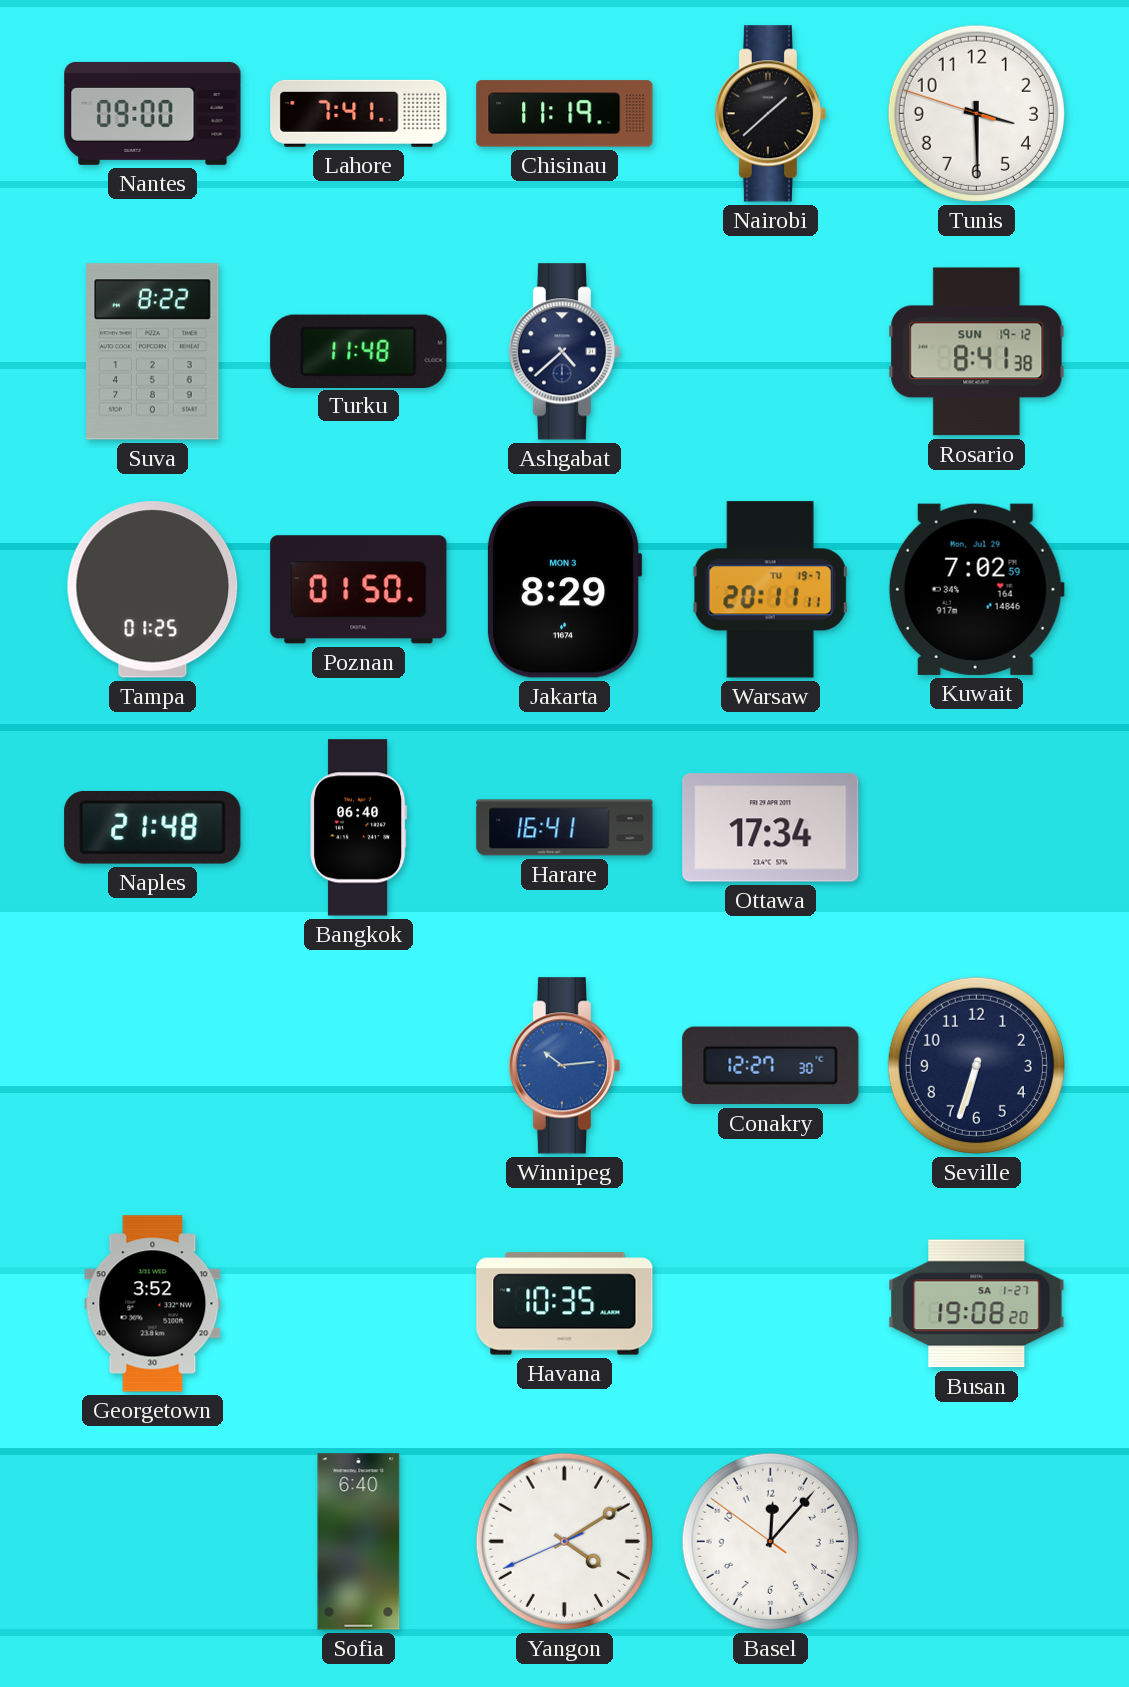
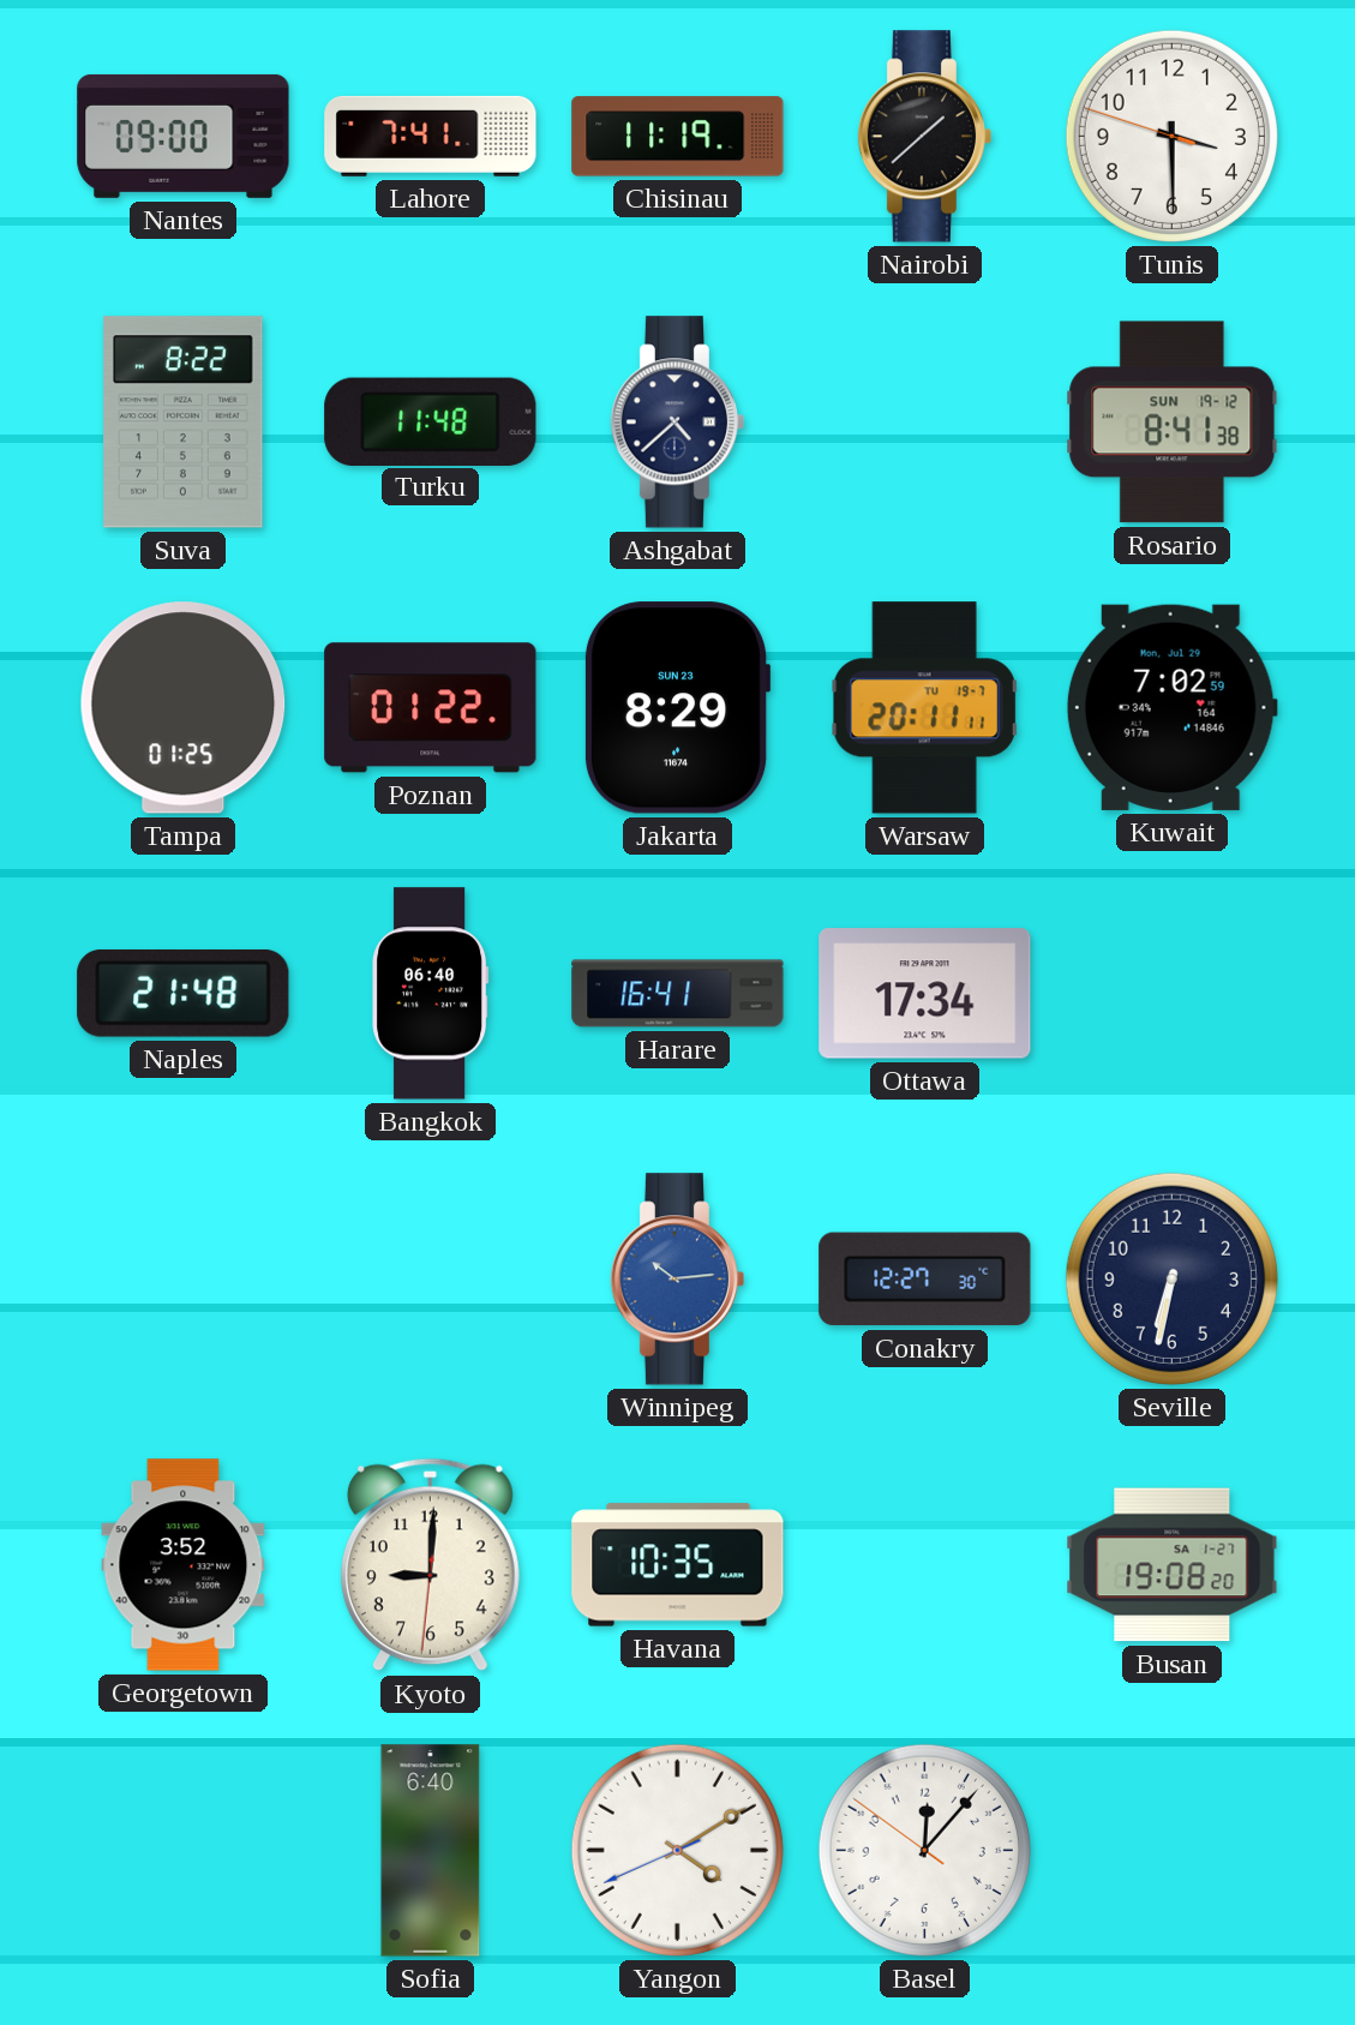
Poznan: 01:50 -> 01:22 (431, 708)
Jakarta date: MON 3 -> SUN 23 (677, 708)
Seville: 6:33 -> 6:32 (1171, 1278)
Kyoto: none -> 9:00 (430, 1565)
